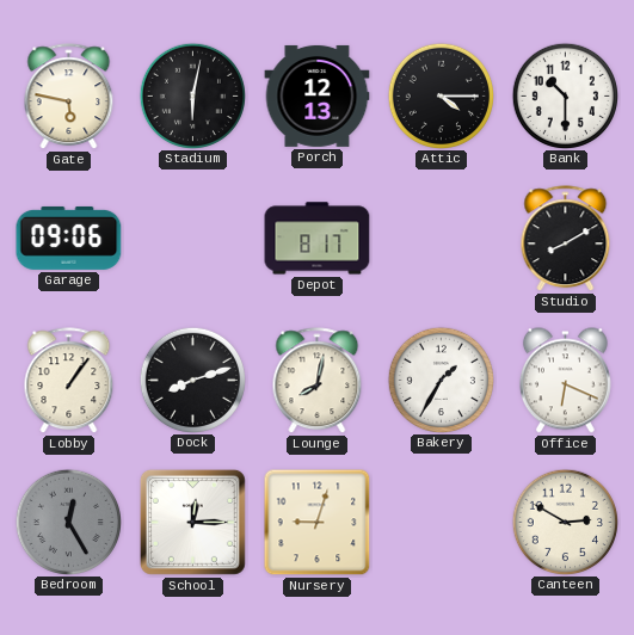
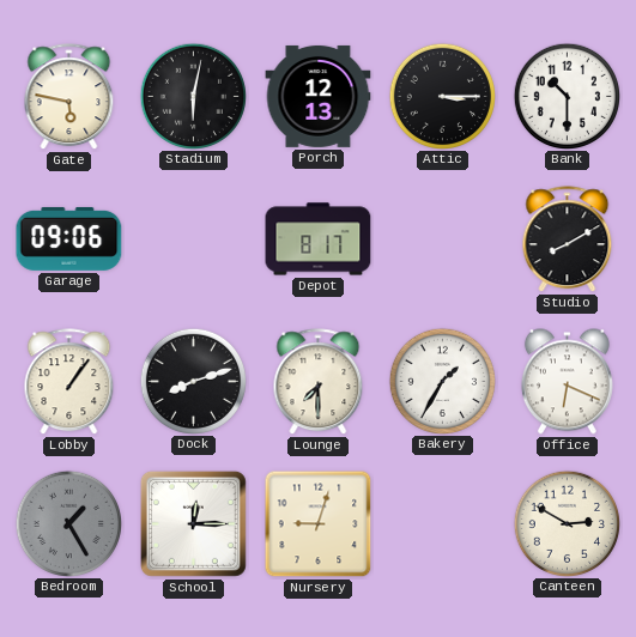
Attic: 4:15 -> 3:15 (442, 96)
Lounge: 8:02 -> 7:30 (319, 382)
Bedroom: 12:25 -> 1:25 (68, 523)
